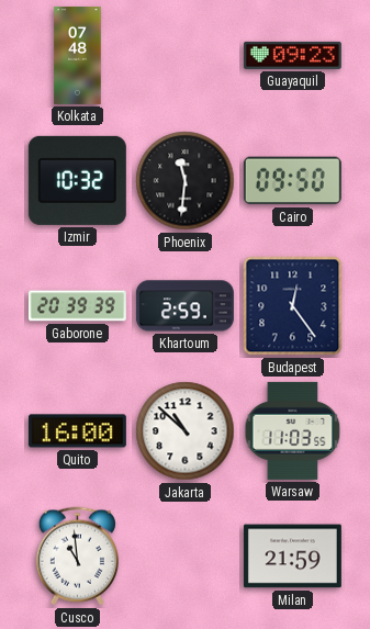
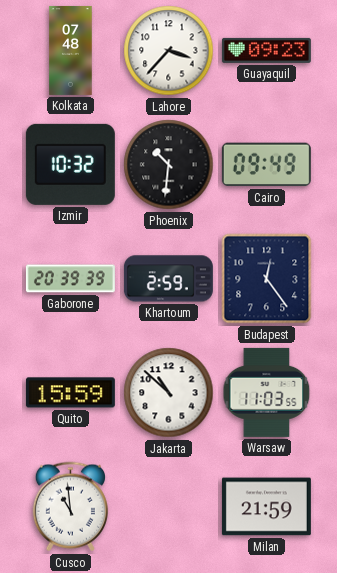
Lahore: none -> 3:37 (169, 51)
Phoenix: 11:31 -> 10:31 (169, 165)
Cairo: 09:50 -> 09:49 (266, 165)
Quito: 16:00 -> 15:59 (70, 393)
